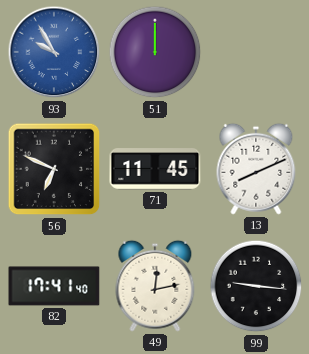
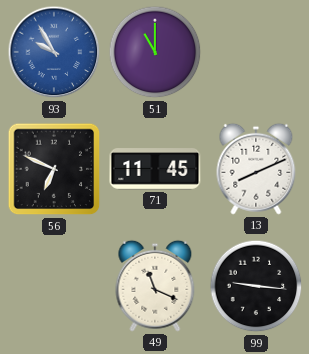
51: 12:00 -> 11:00 (155, 52)
82: 17:41 -> none (54, 286)
49: 12:13 -> 11:19 (155, 286)
